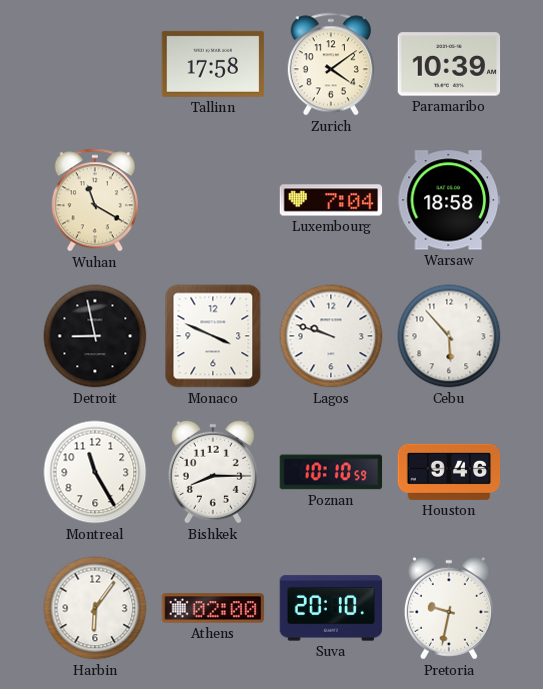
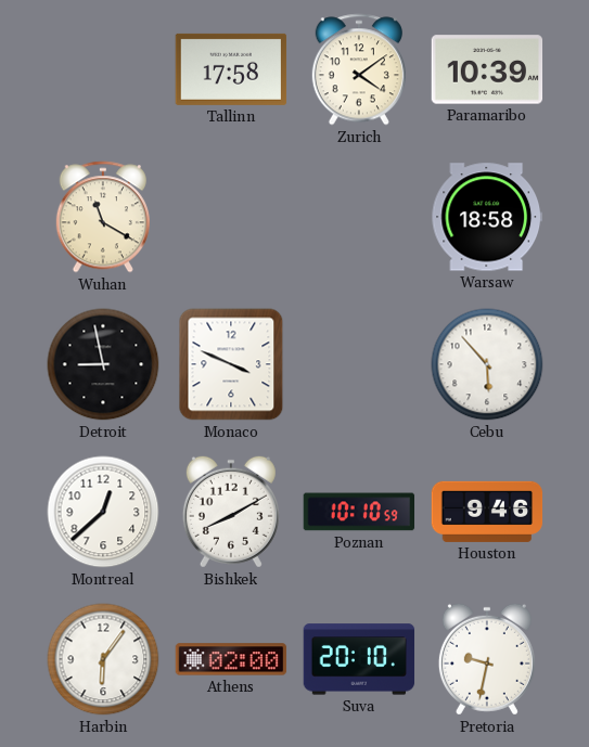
Luxembourg: 7:04 -> none (331, 200)
Lagos: 9:48 -> none (331, 336)
Montreal: 11:25 -> 12:38 (103, 512)
Bishkek: 8:15 -> 8:10 (231, 512)
